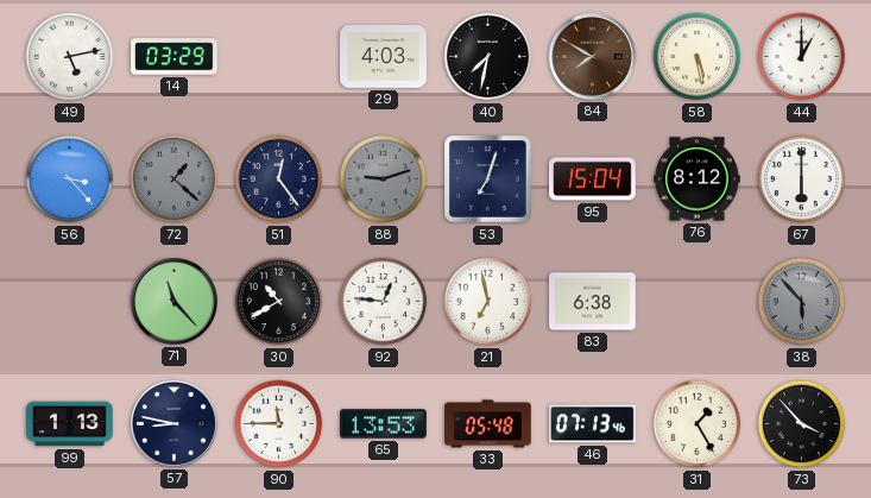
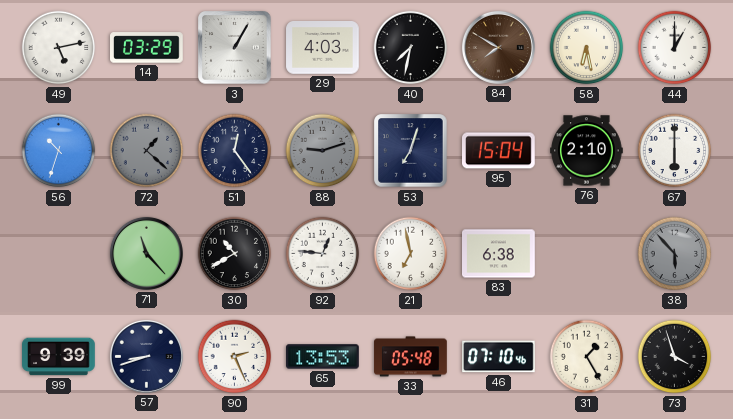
3: none -> 1:05 (235, 48)
58: 5:28 -> 6:28 (587, 48)
56: 3:23 -> 10:33 (59, 151)
76: 8:12 -> 2:10 (587, 151)
99: 1:13 -> 9:39 (59, 357)
57: 8:47 -> 8:42 (146, 356)
90: 11:45 -> 2:26 (235, 357)
46: 07:13 -> 07:10 (499, 357)
73: 3:53 -> 3:57 (675, 357)
